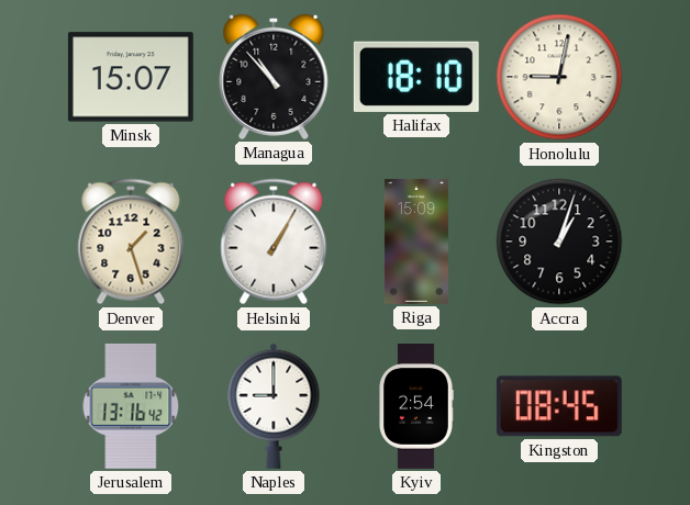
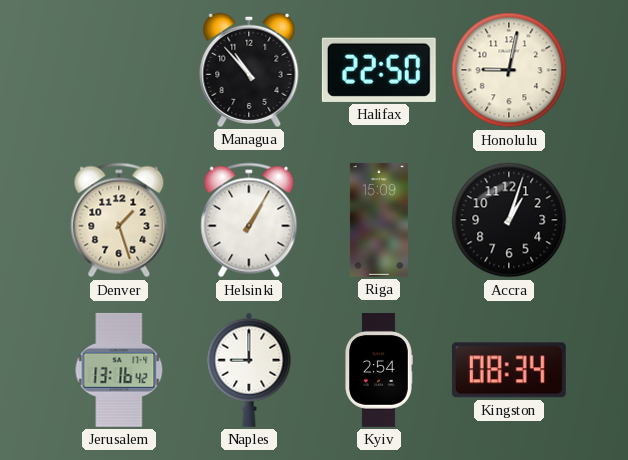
Minsk: 15:07 -> none (131, 77)
Halifax: 18:10 -> 22:50 (379, 70)
Kingston: 08:45 -> 08:34 (509, 370)
